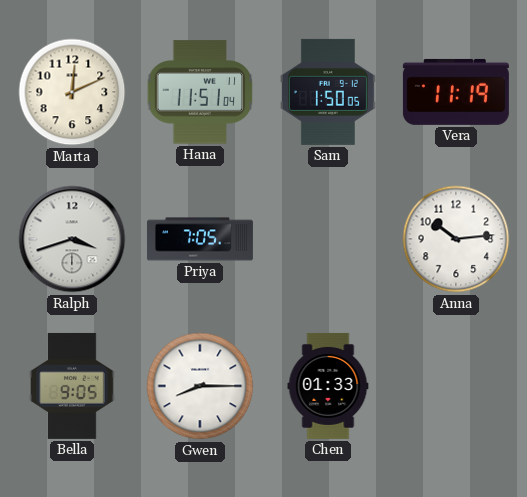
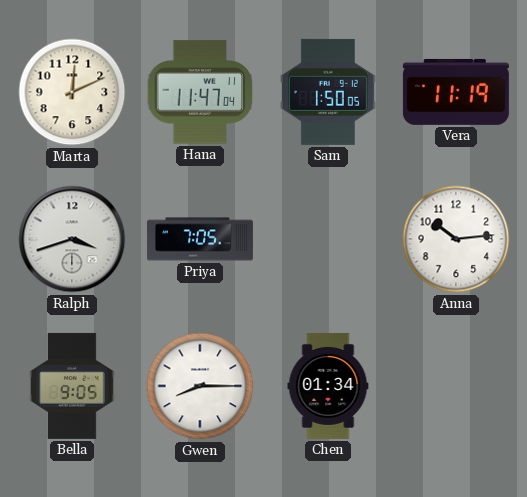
Hana: 11:51 -> 11:47 (200, 92)
Chen: 01:33 -> 01:34 (328, 386)
